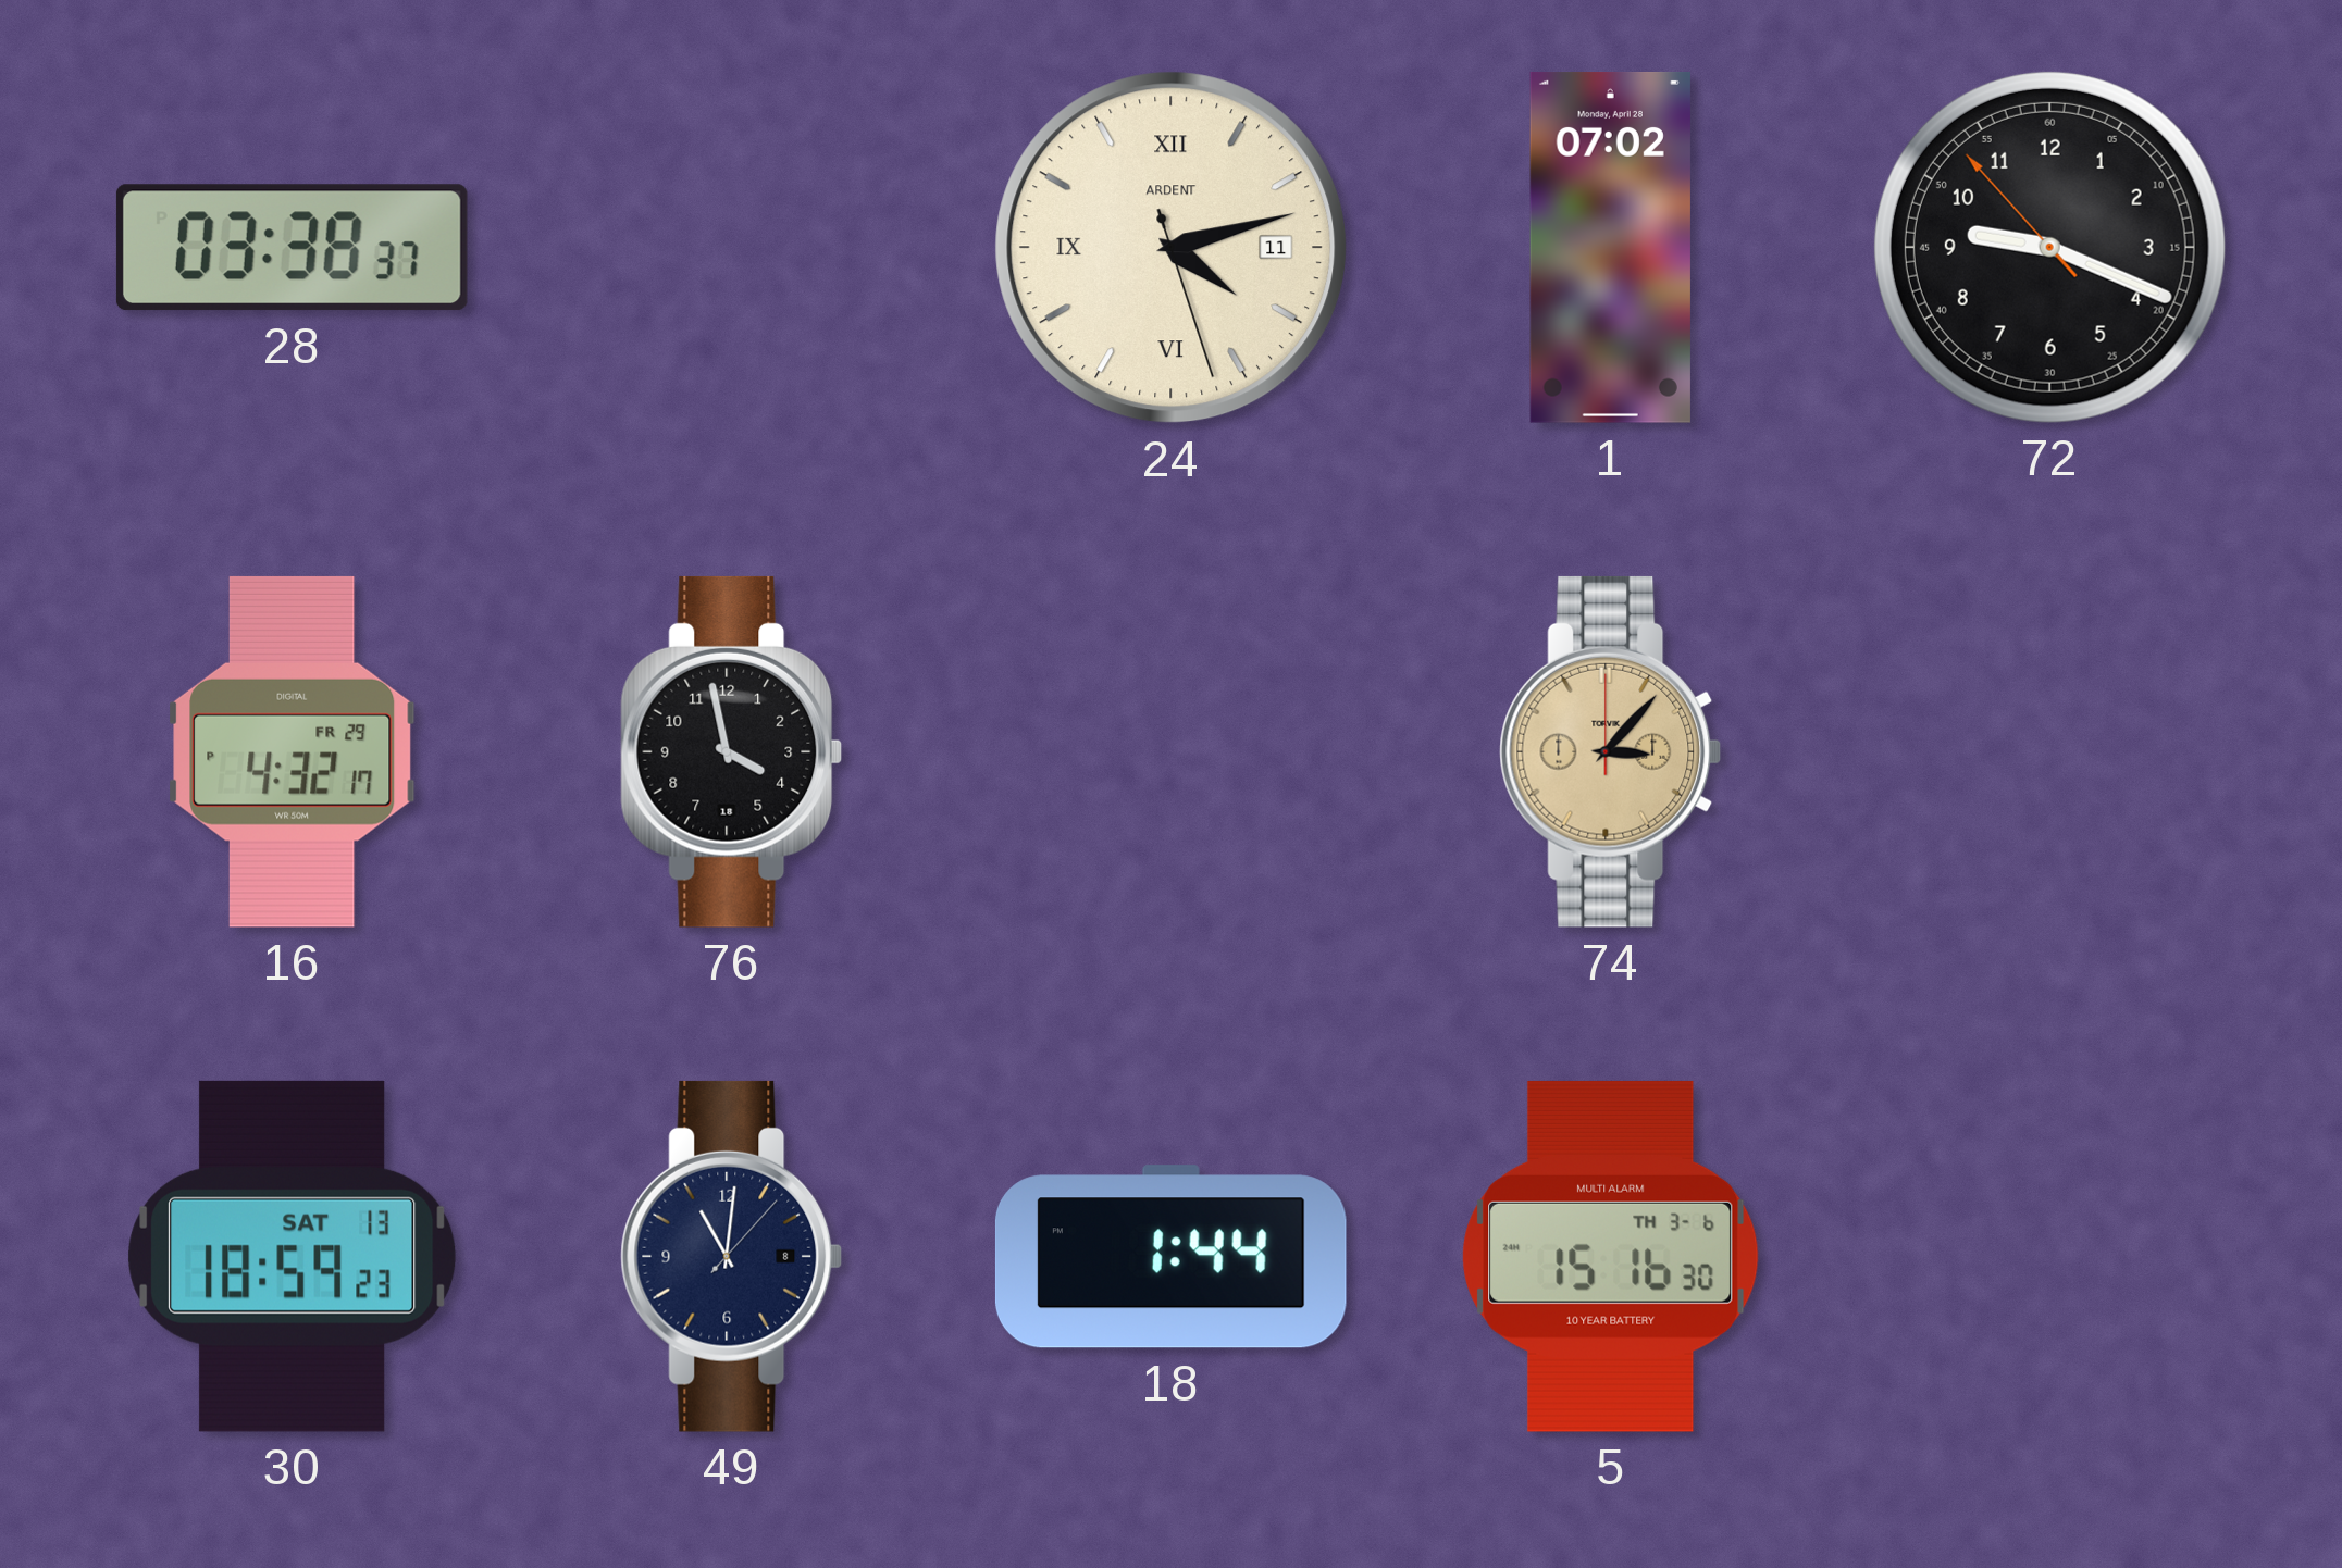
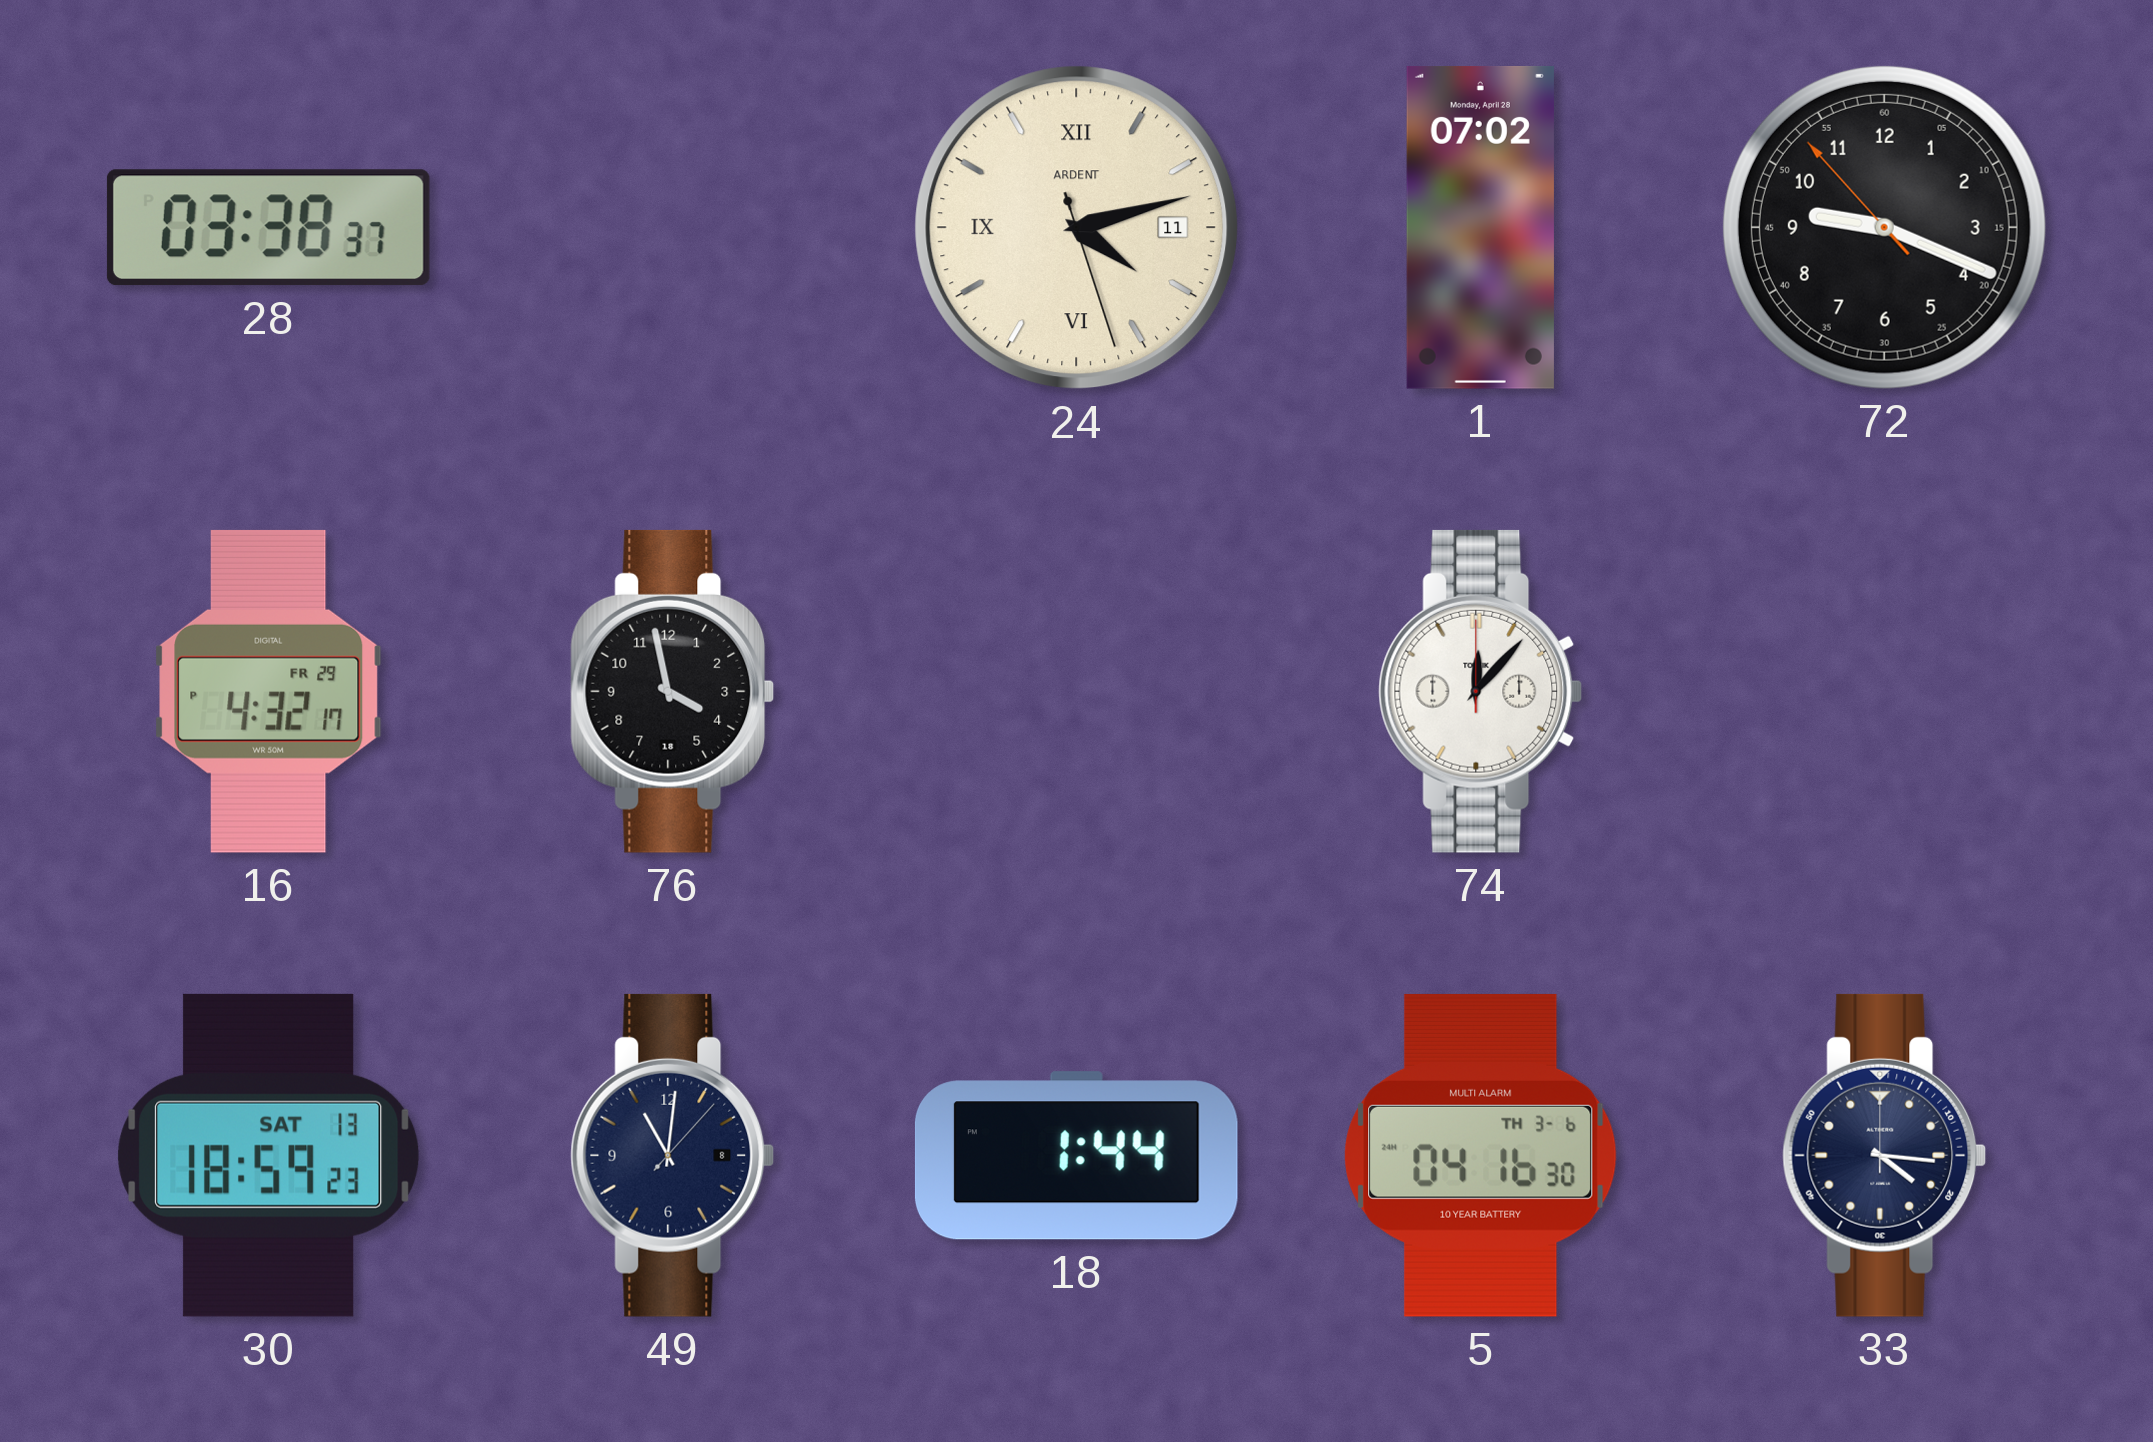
74: 3:07 -> 12:07 (1481, 691)
74 dial: champagne -> white (1481, 691)
5: 15:16 -> 04:16 (1481, 1155)
33: none -> 4:16 (1885, 1155)
